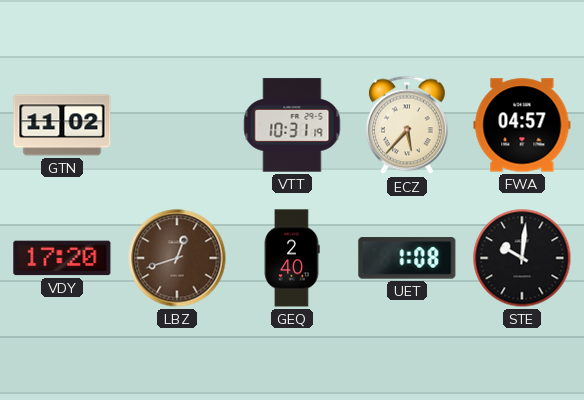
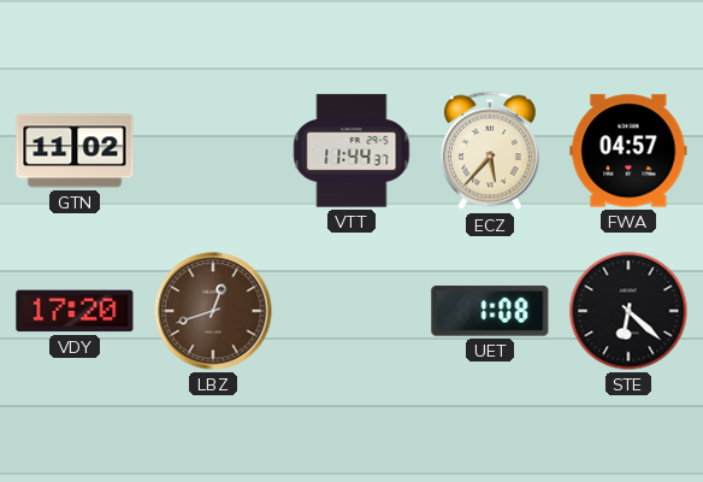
VTT: 10:31 -> 11:44 (351, 151)
GEQ: 2:40 -> none (292, 258)
STE: 10:01 -> 6:22 (628, 311)
